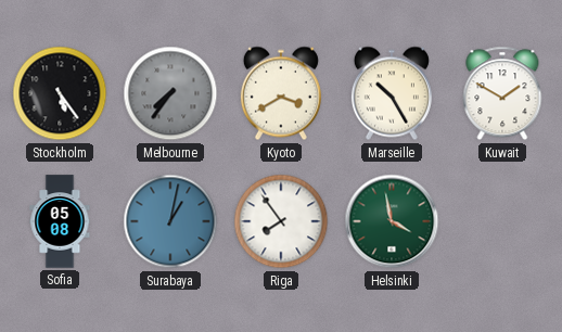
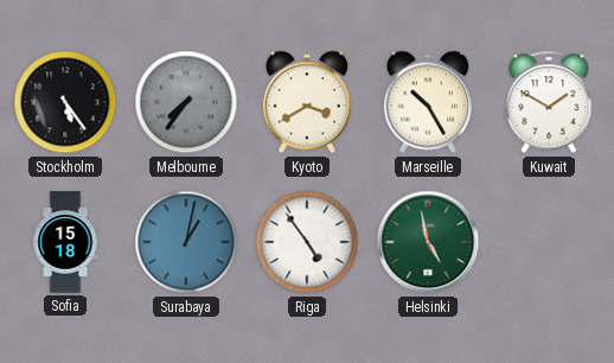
Sofia: 05:08 -> 15:18 (65, 242)
Riga: 7:54 -> 4:54 (307, 242)
Helsinki: 3:58 -> 4:58 (428, 242)
